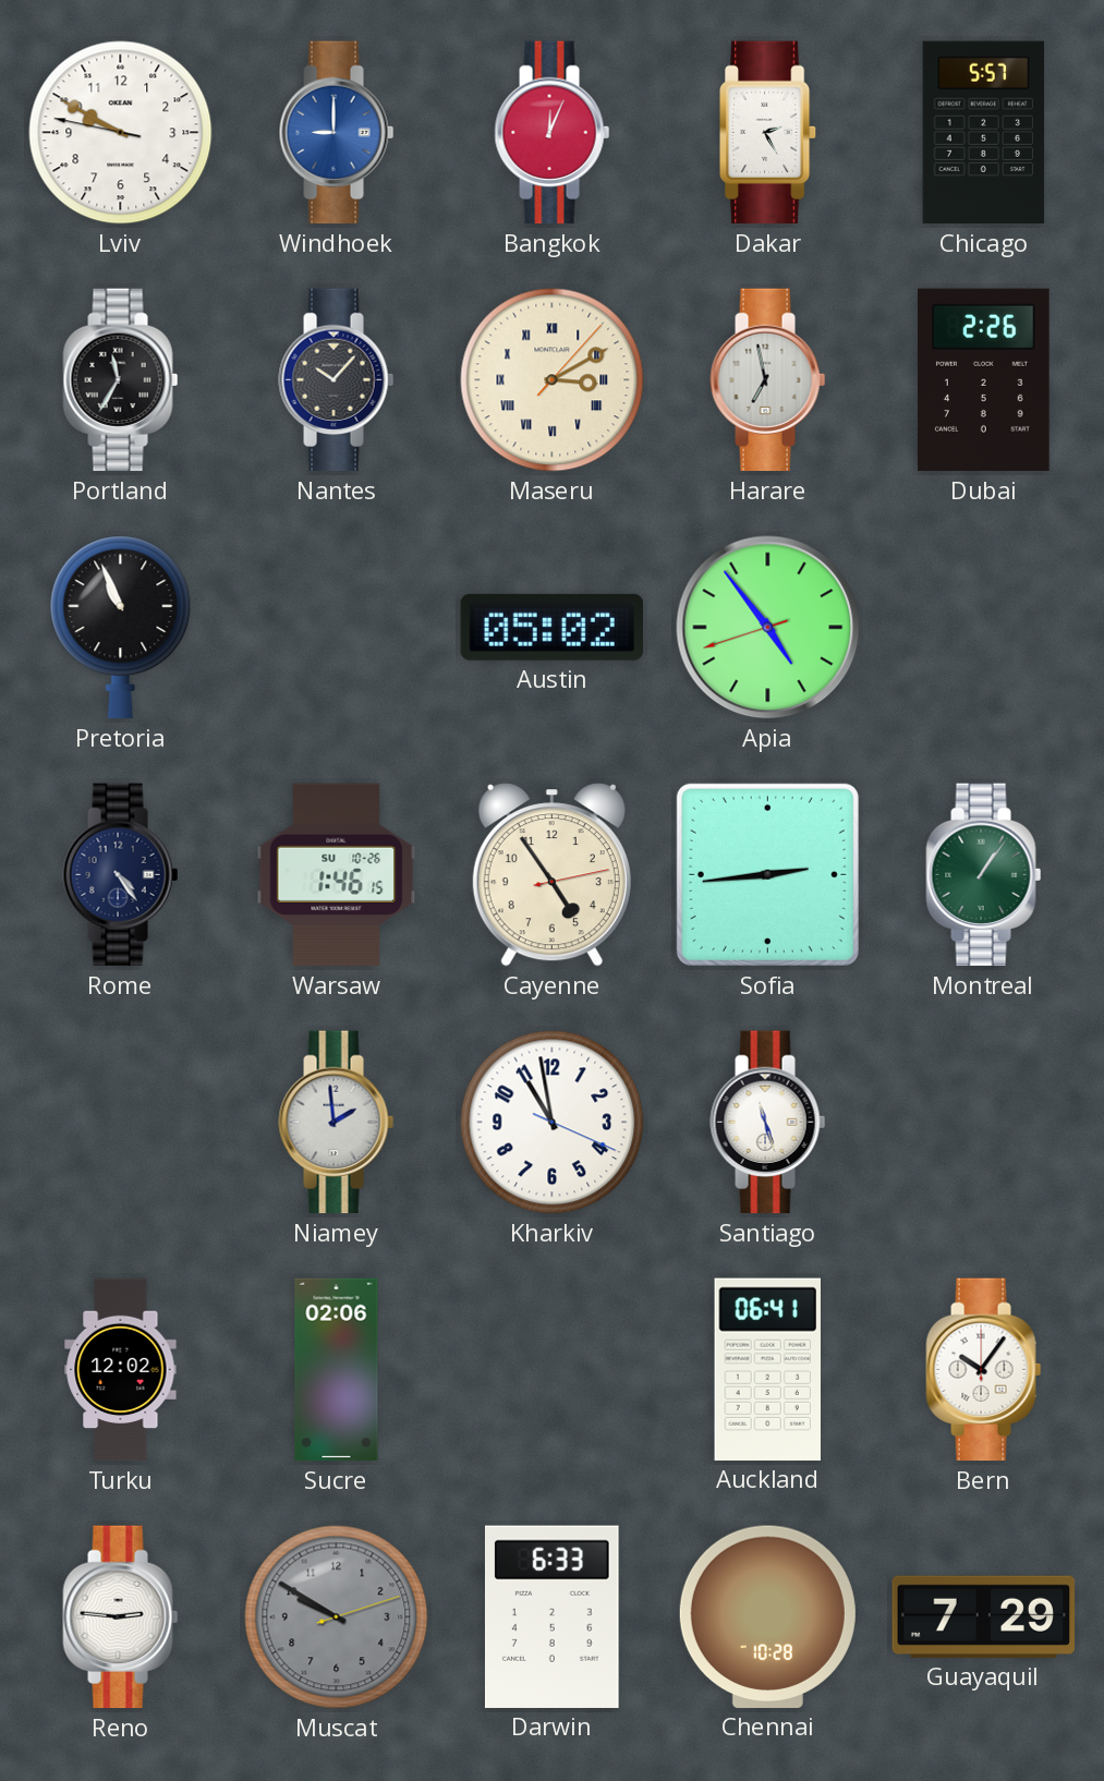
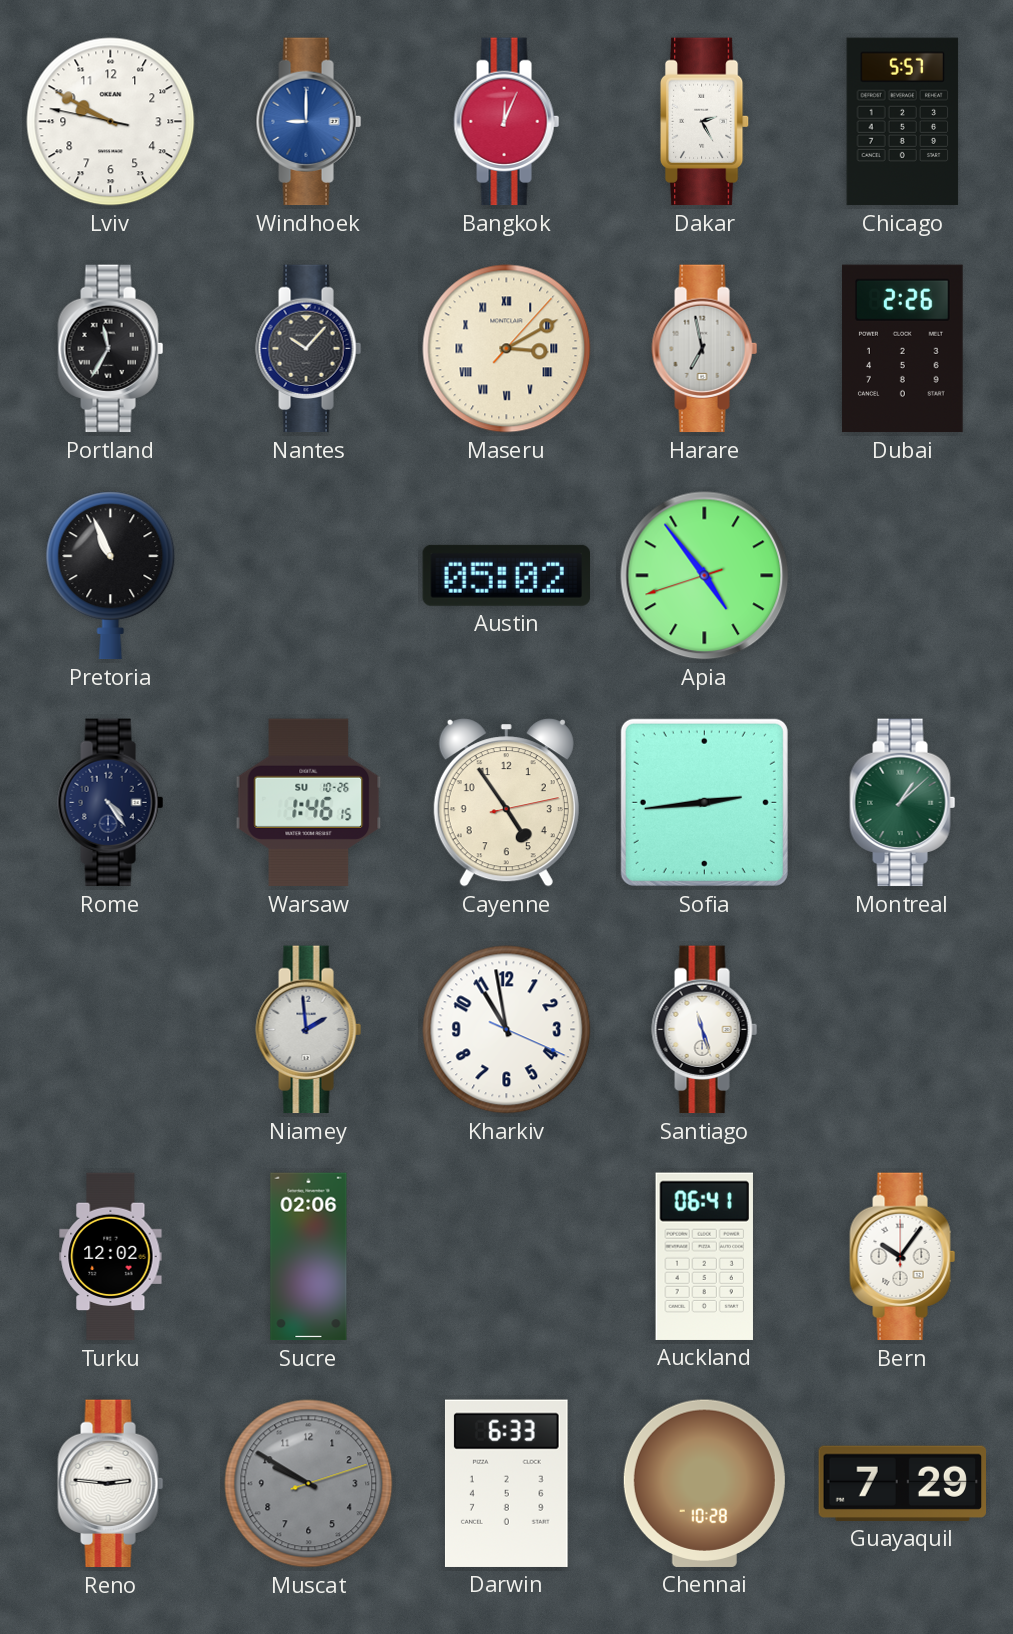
Montreal: 1:06 -> 1:08 (903, 803)
